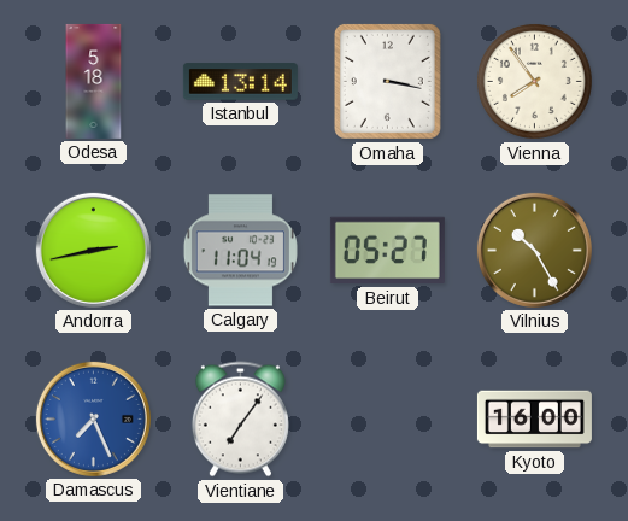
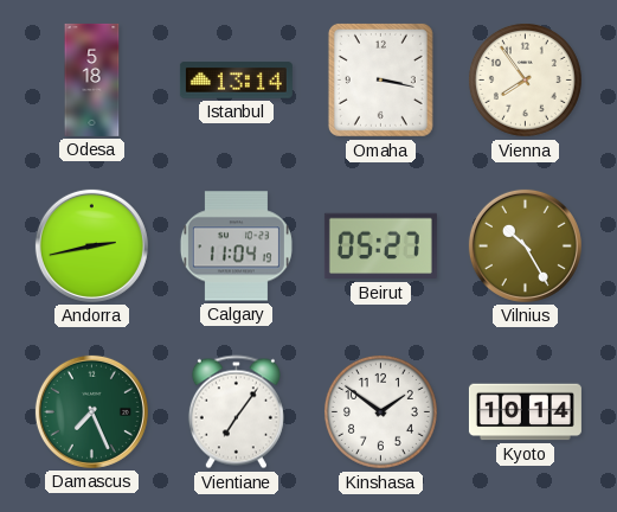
Damascus dial: blue -> green (91, 411)
Kinshasa: none -> 1:51 (380, 411)
Kyoto: 16:00 -> 10:14 (525, 412)
